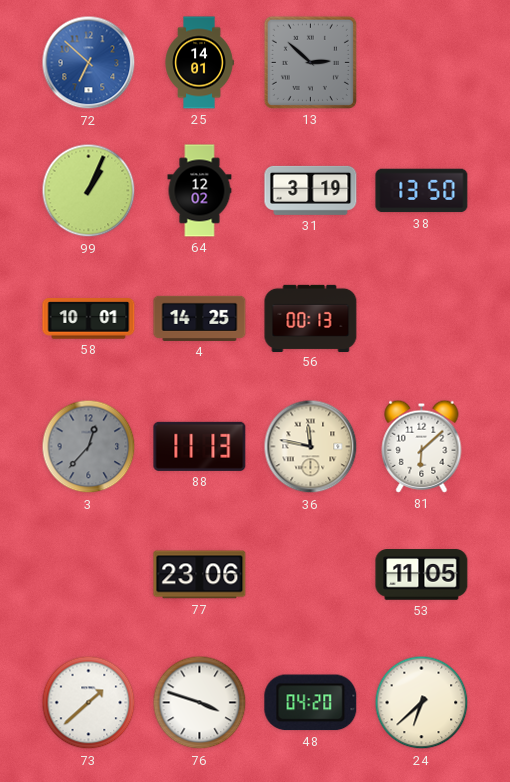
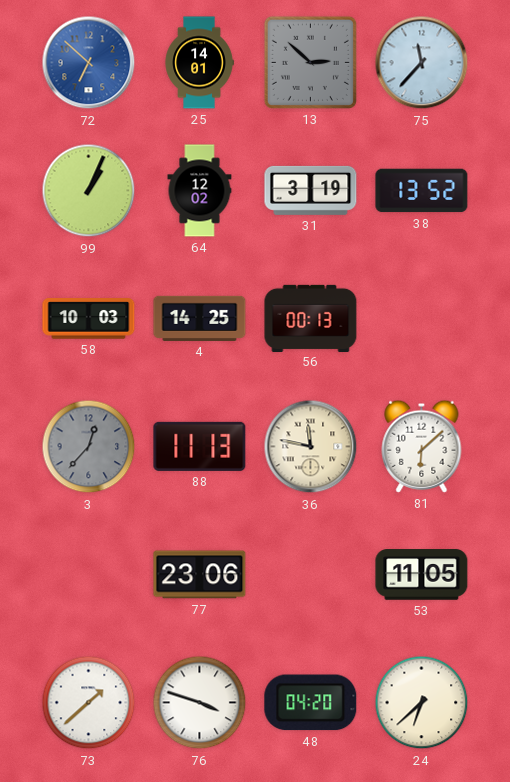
75: none -> 11:37 (422, 63)
38: 13:50 -> 13:52 (422, 191)
58: 10:01 -> 10:03 (89, 319)
